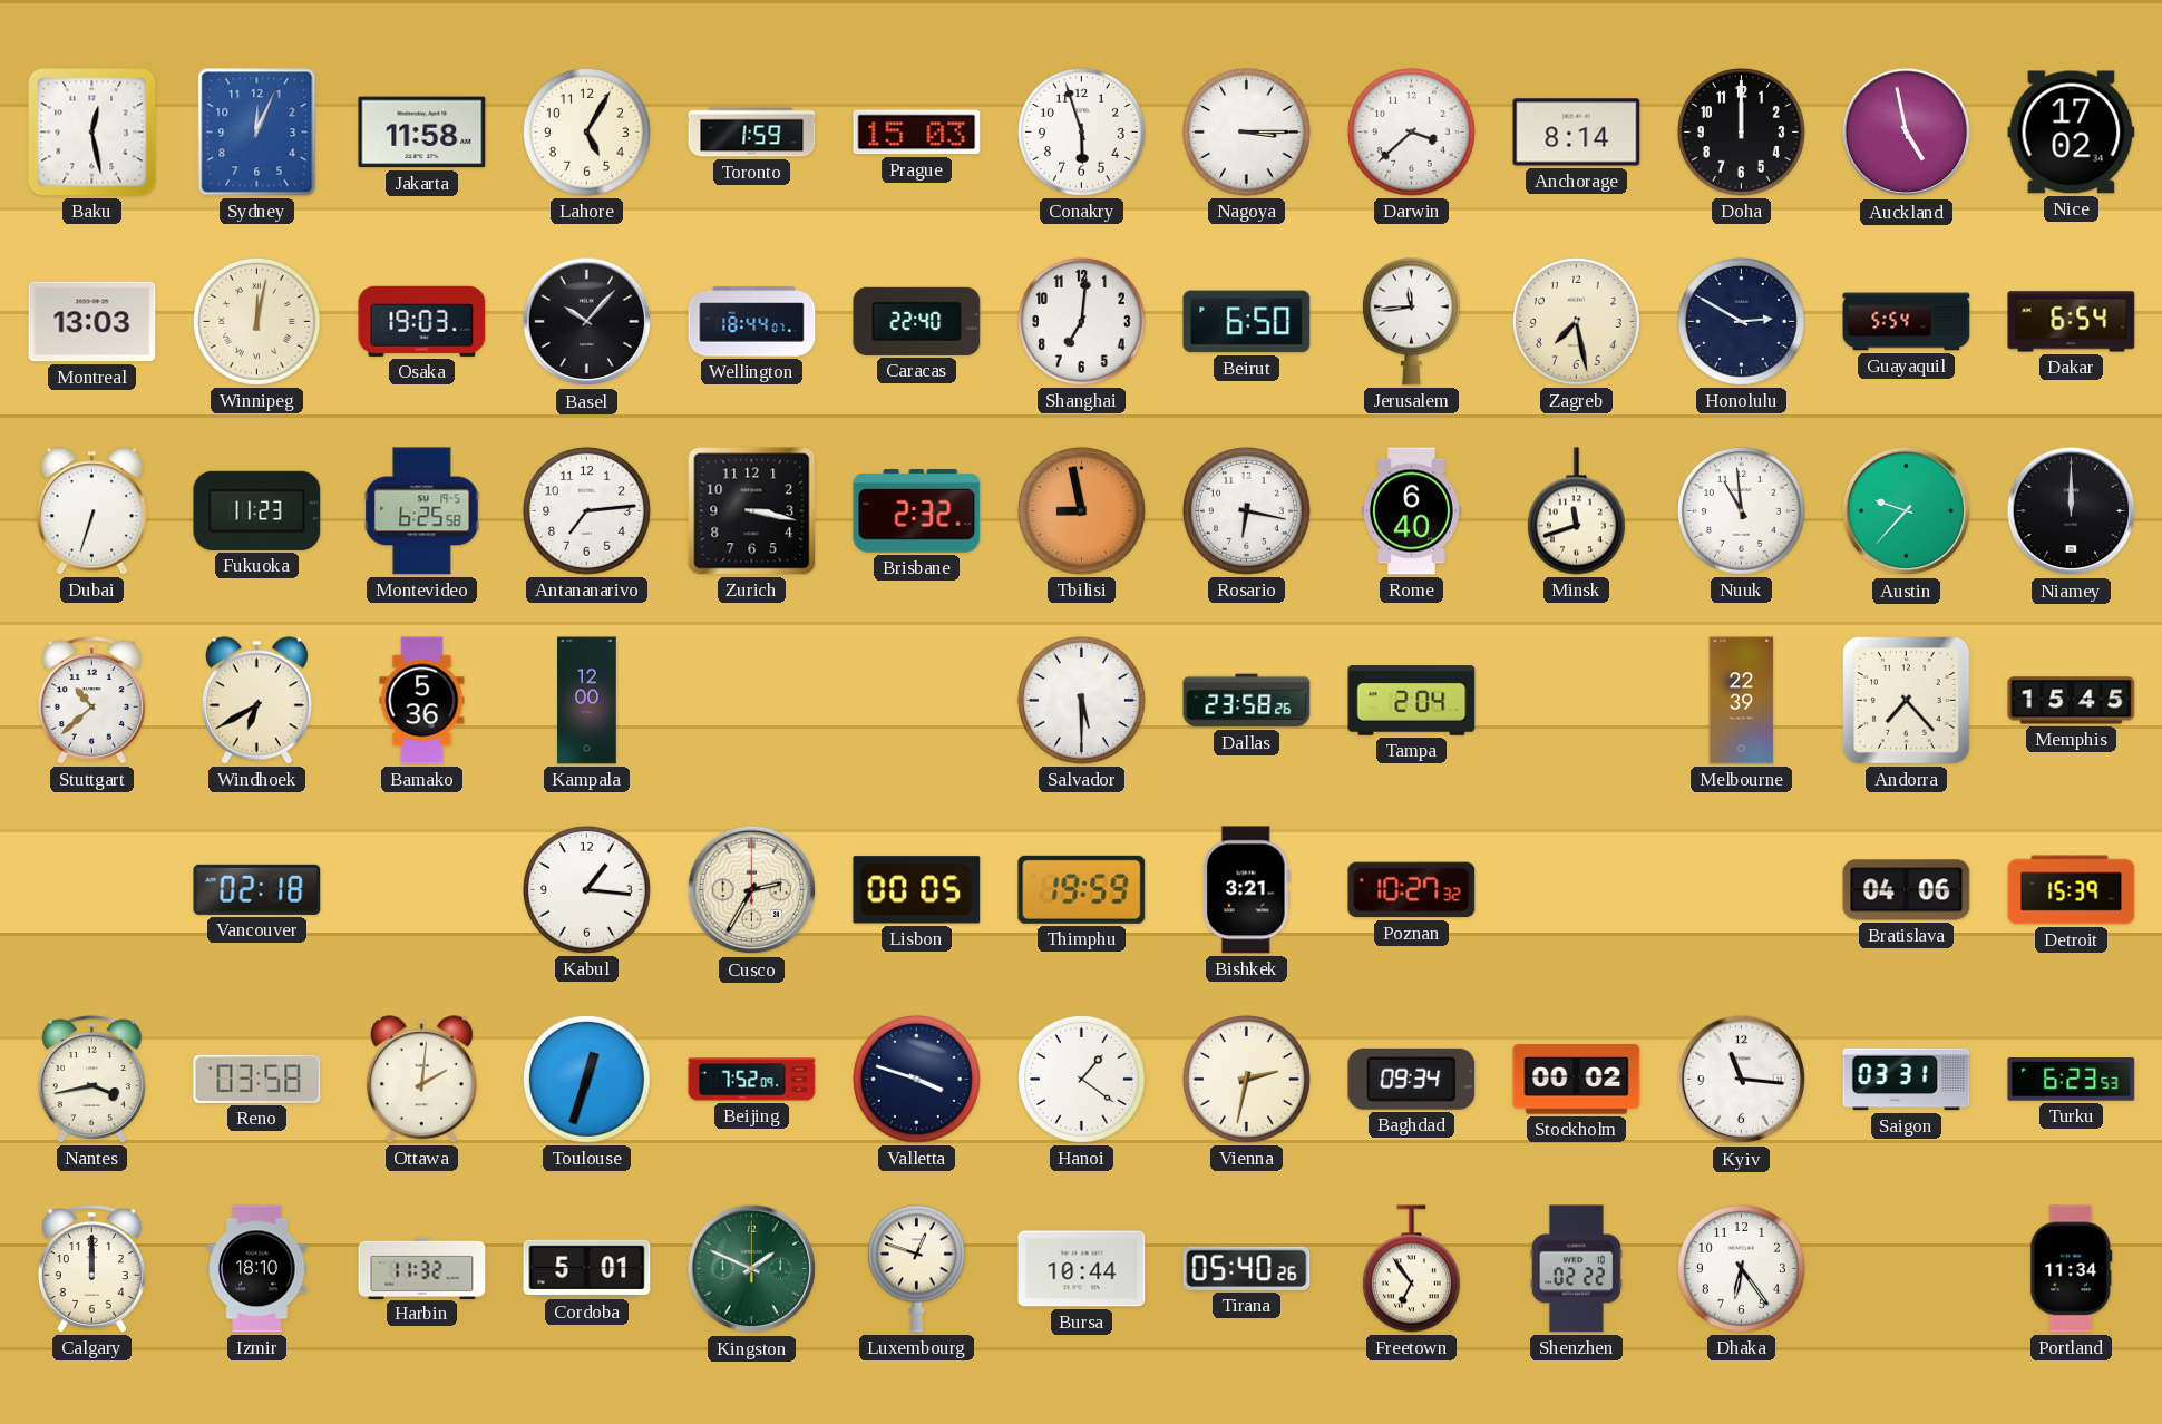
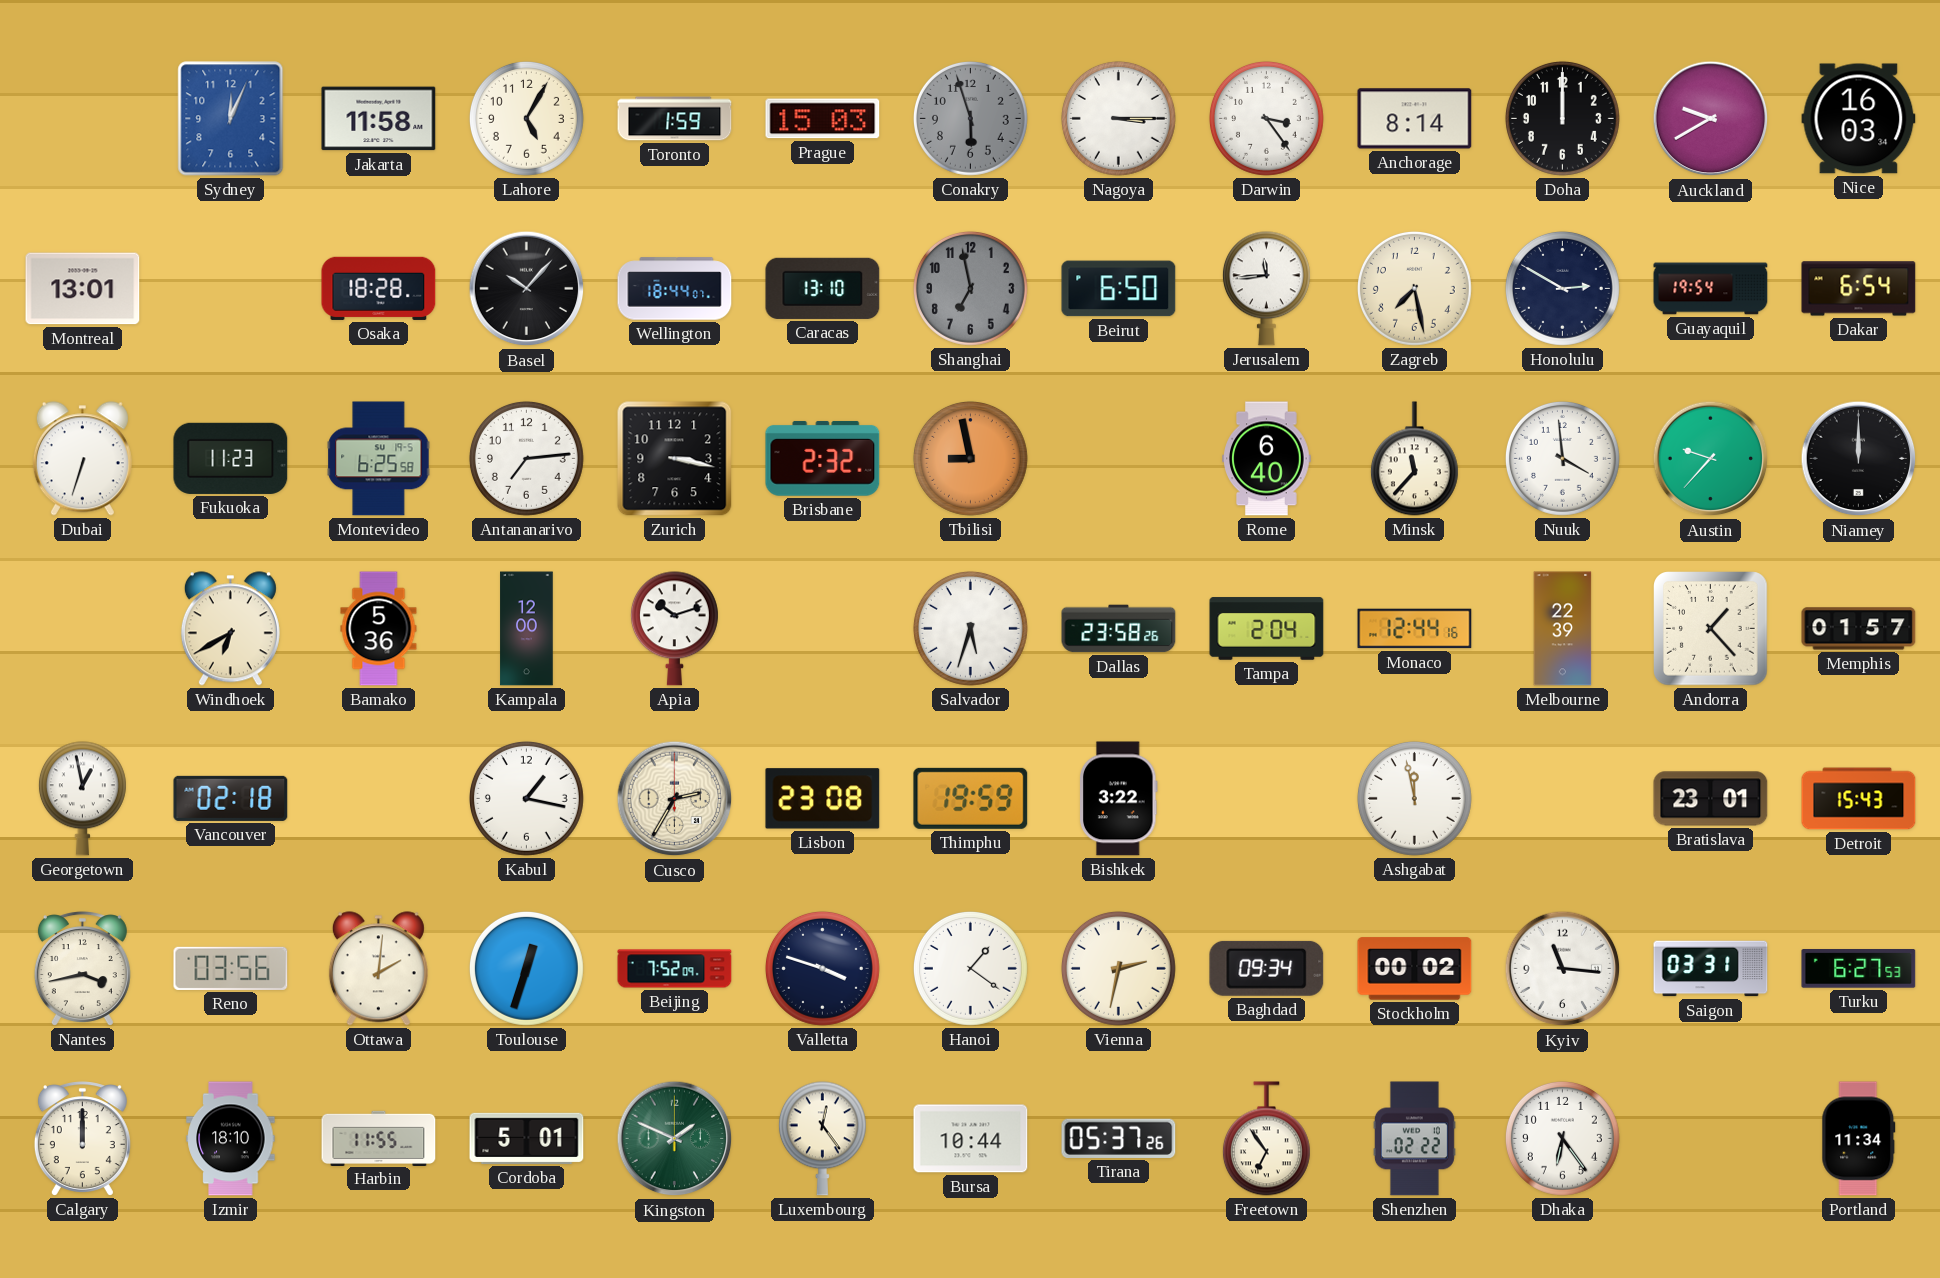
Baku: 12:28 -> none (92, 133)
Conakry dial: white -> grey (970, 118)
Darwin: 3:38 -> 3:24 (1266, 118)
Auckland: 4:58 -> 9:40 (1711, 119)
Nice: 17:02 -> 16:03 (1859, 119)
Montreal: 13:03 -> 13:01 (83, 289)
Winnipeg: 12:02 -> none (256, 321)
Osaka: 19:03 -> 18:28 (379, 288)
Caracas: 22:40 -> 13:10 (823, 288)
Shanghai: 7:01 -> 6:58 (970, 288)
Shanghai dial: white -> grey (970, 288)
Guayaquil: 5:54 -> 19:54 (1711, 289)
Rosario: 6:17 -> none (1246, 510)
Minsk: 11:42 -> 11:37 (1414, 459)
Nuuk: 10:59 -> 3:59 (1562, 458)
Stuttgart: 10:38 -> none (91, 701)
Apia: none -> 10:12 (674, 629)
Salvador: 5:30 -> 5:33 (970, 628)
Monaco: none -> 12:44 (1415, 629)
Andorra: 7:23 -> 1:23 (1711, 629)
Memphis: 15:45 -> 01:57 (1859, 629)
Georgetown: none -> 12:58 (82, 799)
Kabul: 1:16 -> 1:17 (526, 798)
Lisbon: 00:05 -> 23:08 (823, 799)
Bishkek: 3:21 -> 3:22 (1119, 799)
Poznan: 10:27 -> none (1412, 890)
Ashgabat: none -> 11:58 (1414, 798)
Bratislava: 04:06 -> 23:01 (1711, 799)
Detroit: 15:39 -> 15:43 (1859, 799)
Reno: 03:58 -> 03:56 (231, 968)
Turku: 6:23 -> 6:27 (1859, 969)
Harbin: 11:32 -> 11:55 (379, 1138)
Luxembourg: 12:48 -> 12:24 (822, 1139)
Tirana: 05:40 -> 05:37 (1119, 1138)
